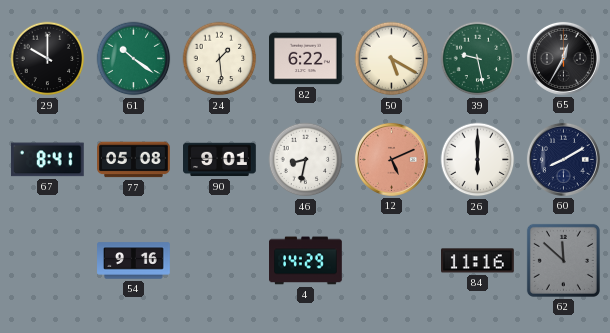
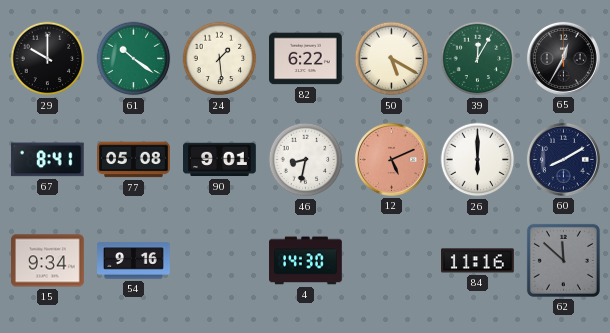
39: 9:28 -> 12:05 (478, 59)
15: none -> 9:34 (48, 261)
4: 14:29 -> 14:30 (306, 261)
